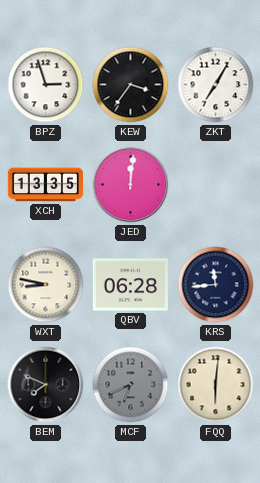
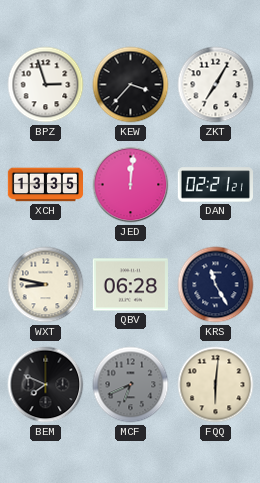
KEW: 3:36 -> 3:37 (131, 85)
DAN: none -> 02:21 (215, 185)
KRS: 11:44 -> 11:25 (216, 285)
